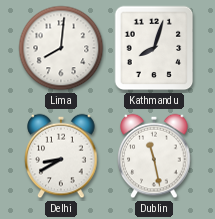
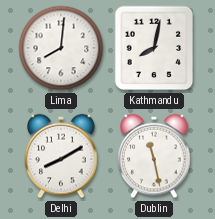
Kathmandu: 8:03 -> 8:02 (154, 48)
Delhi: 8:40 -> 8:10 (61, 156)
